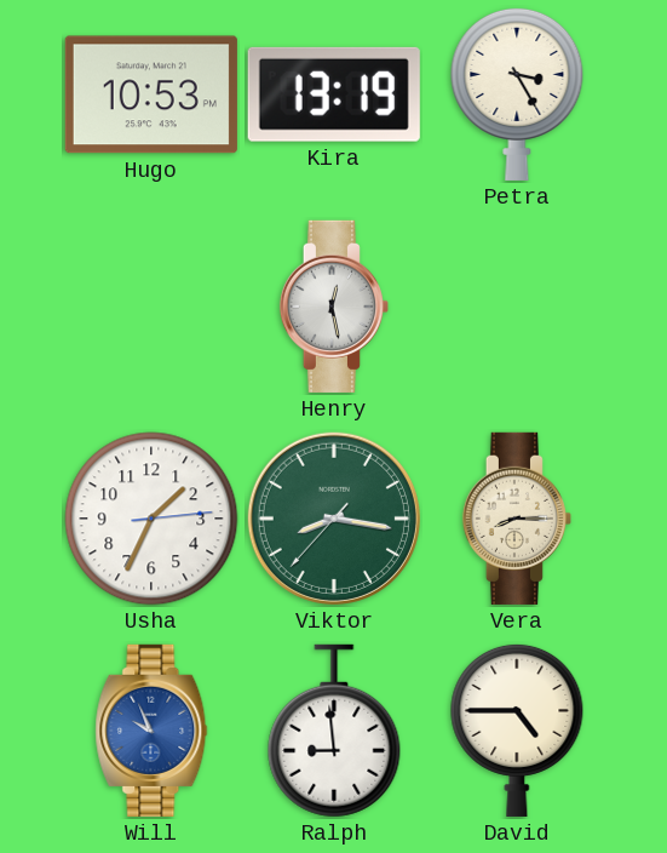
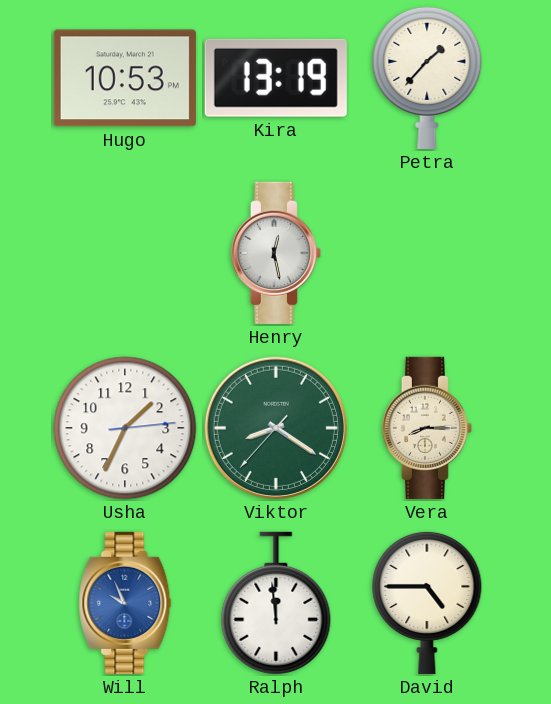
Petra: 3:25 -> 1:37 (427, 77)
Viktor: 8:16 -> 8:20 (276, 428)
Ralph: 8:59 -> 11:59 (276, 603)
